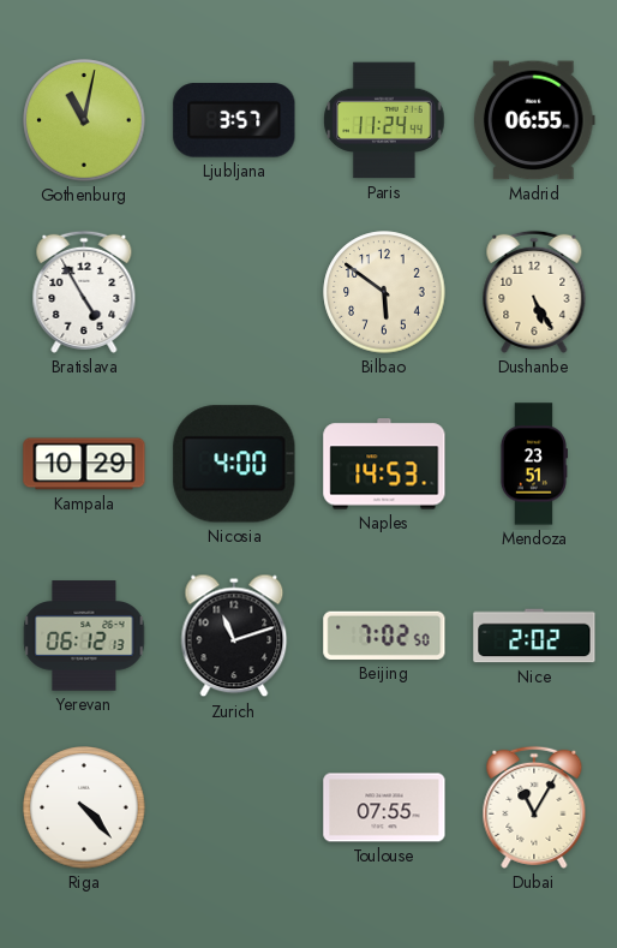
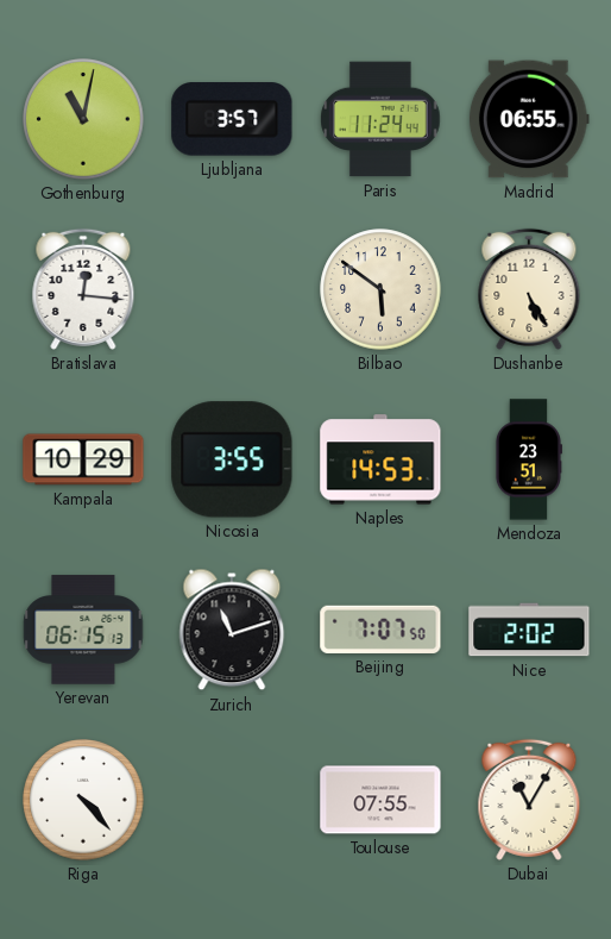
Bratislava: 4:55 -> 12:16 (83, 289)
Nicosia: 4:00 -> 3:55 (232, 459)
Yerevan: 06:12 -> 06:15 (83, 630)
Beijing: 7:02 -> 7:07 (380, 630)
